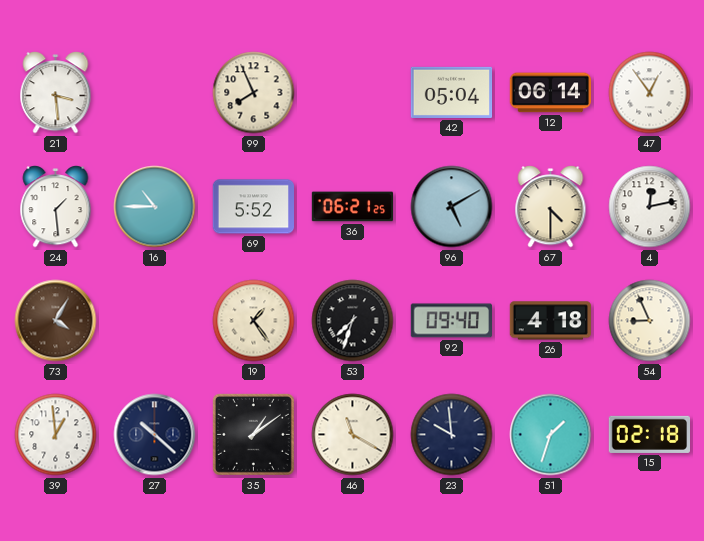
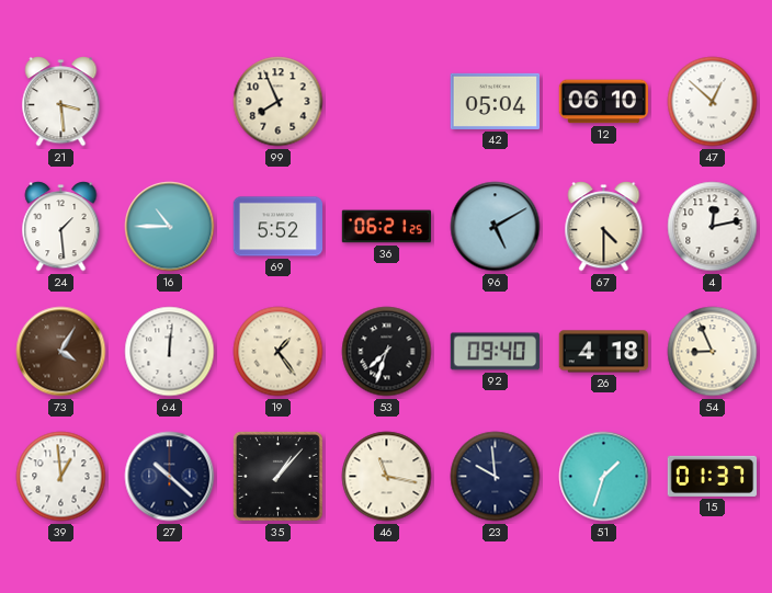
12: 06:14 -> 06:10 (603, 102)
47: 12:54 -> 12:52 (713, 102)
64: none -> 12:01 (170, 352)
35: 1:09 -> 1:07 (277, 476)
46: 11:20 -> 11:17 (387, 477)
15: 02:18 -> 01:37 (712, 476)
